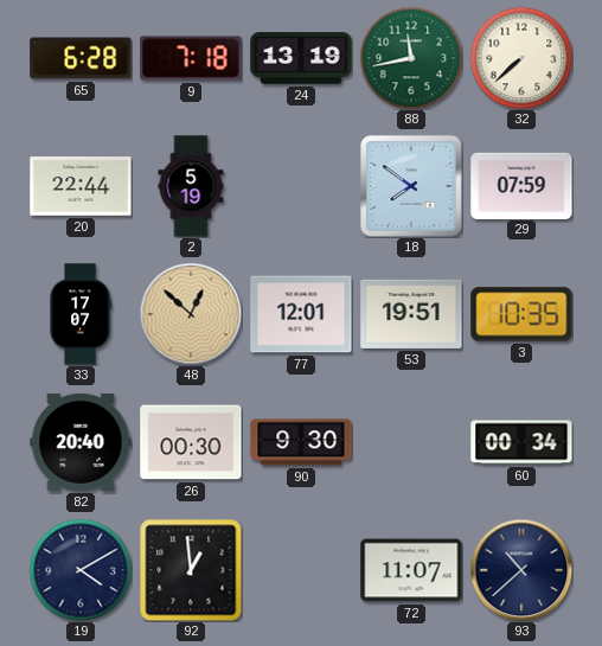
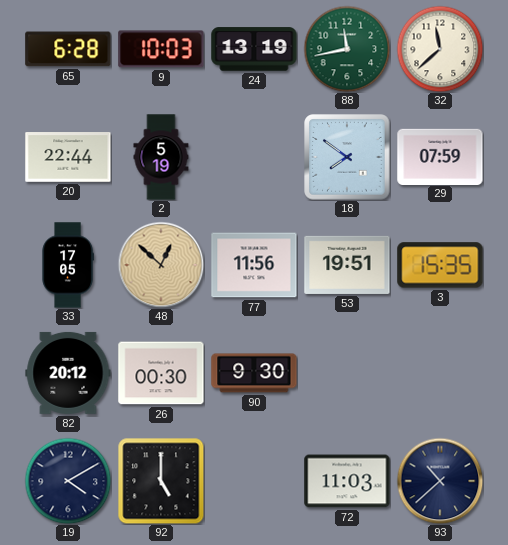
9: 7:18 -> 10:03 (161, 49)
32: 7:38 -> 11:38 (440, 49)
33: 17:07 -> 17:05 (68, 265)
77: 12:01 -> 11:56 (254, 265)
3: 10:35 -> 15:35 (440, 265)
82: 20:40 -> 20:12 (68, 373)
60: 00:34 -> none (521, 442)
92: 12:59 -> 5:00 (161, 481)
72: 11:07 -> 11:03 (347, 481)
